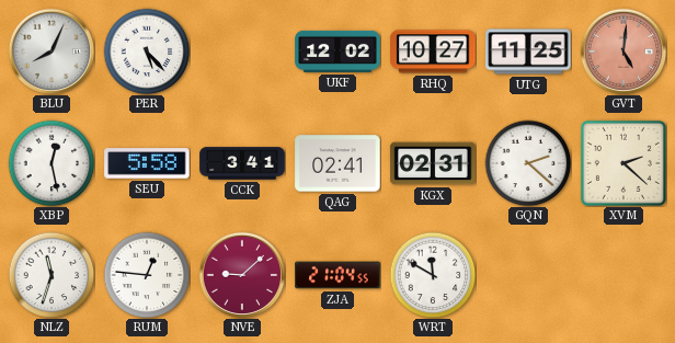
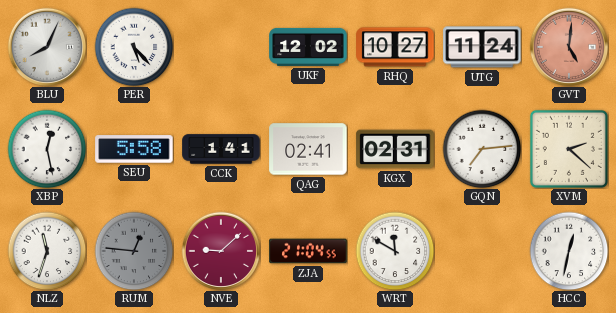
UTG: 11:25 -> 11:24 (482, 47)
CCK: 3:41 -> 1:41 (221, 149)
GQN: 2:22 -> 7:14 (482, 149)
RUM dial: white -> grey (134, 251)
HCC: none -> 12:32 (569, 251)
